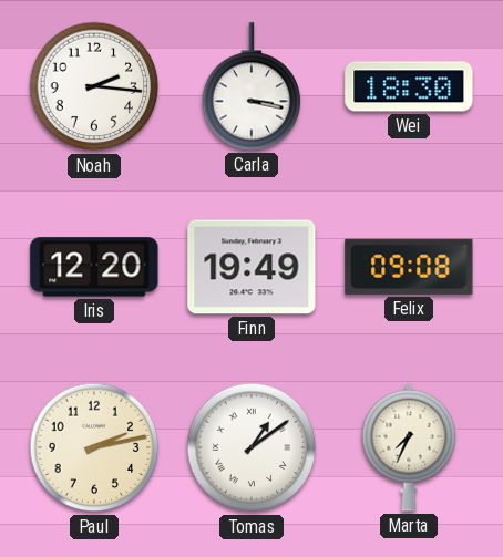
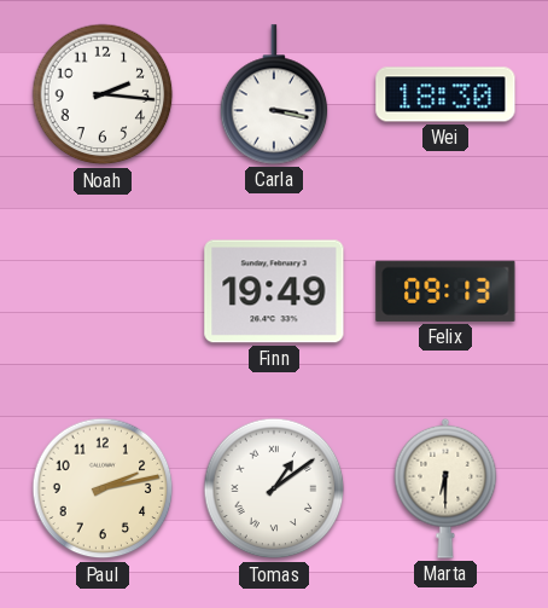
Iris: 12:20 -> none (94, 267)
Felix: 09:08 -> 09:13 (445, 291)
Marta: 7:34 -> 6:30 (445, 488)
